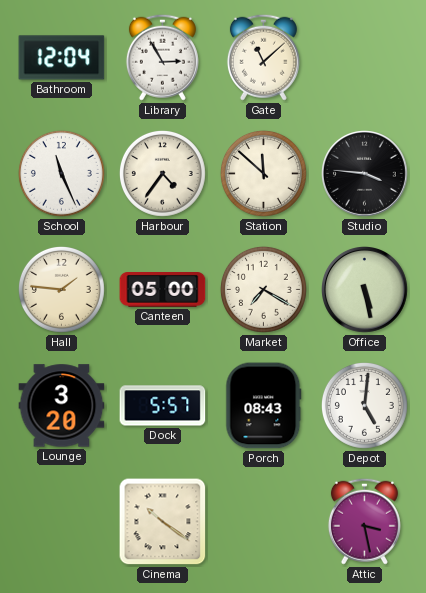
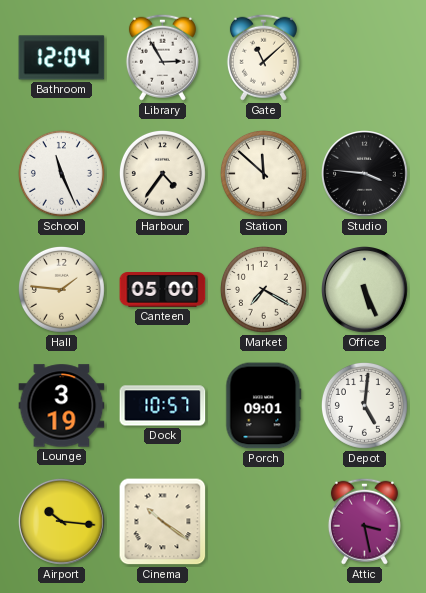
Office: 5:28 -> 5:26 (365, 290)
Lounge: 3:20 -> 3:19 (62, 406)
Dock: 5:57 -> 10:57 (163, 406)
Porch: 08:43 -> 09:01 (264, 406)
Airport: none -> 10:16 (62, 522)
